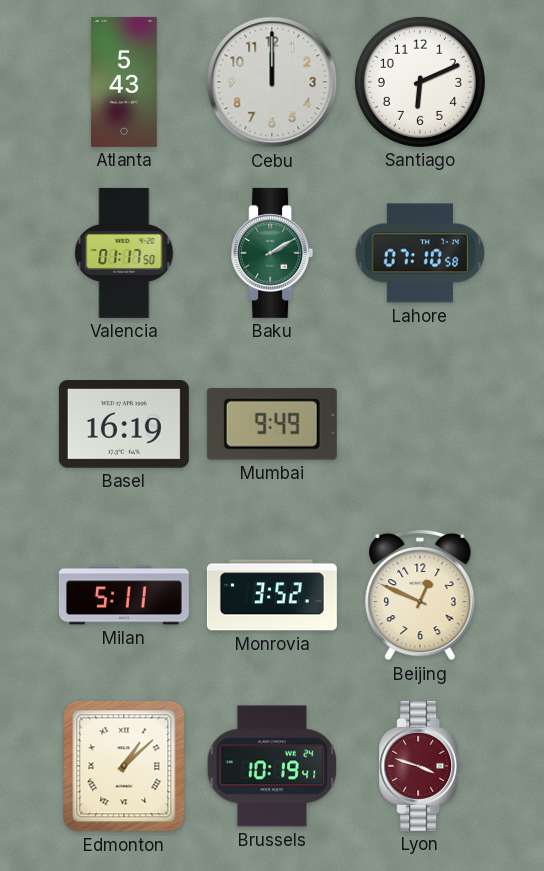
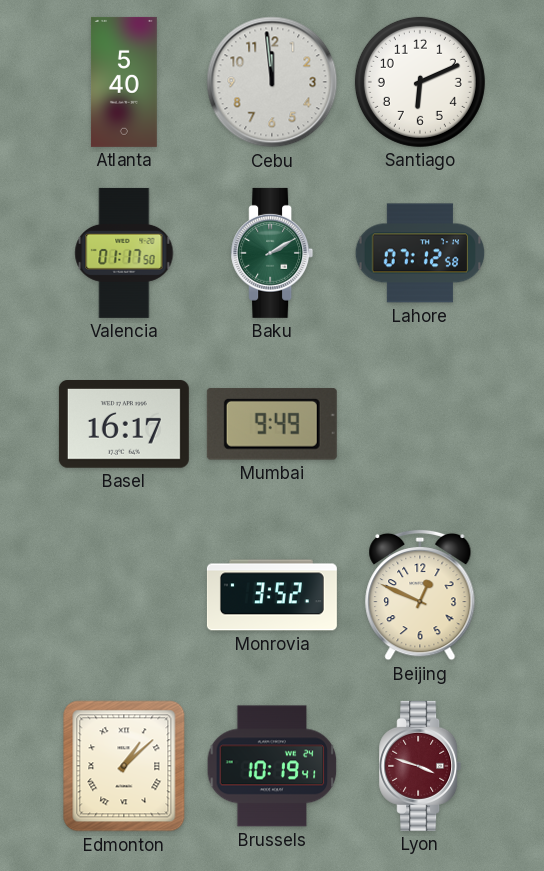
Atlanta: 5:43 -> 5:40 (124, 82)
Cebu: 12:00 -> 11:59 (272, 82)
Lahore: 07:10 -> 07:12 (420, 253)
Basel: 16:19 -> 16:17 (124, 425)
Milan: 5:11 -> none (124, 595)
